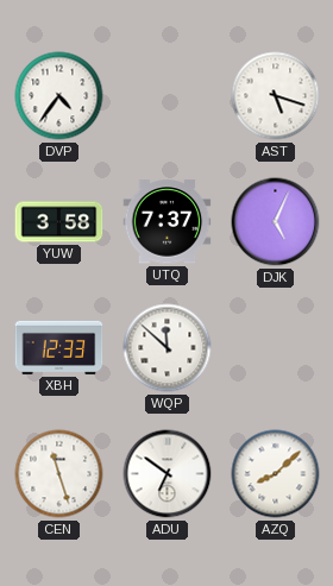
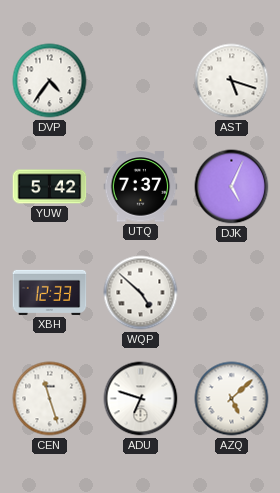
YUW: 3:58 -> 5:42 (50, 187)
WQP: 11:52 -> 4:52 (141, 293)
ADU: 6:51 -> 6:48 (141, 399)
AZQ: 8:08 -> 5:08 (232, 399)
